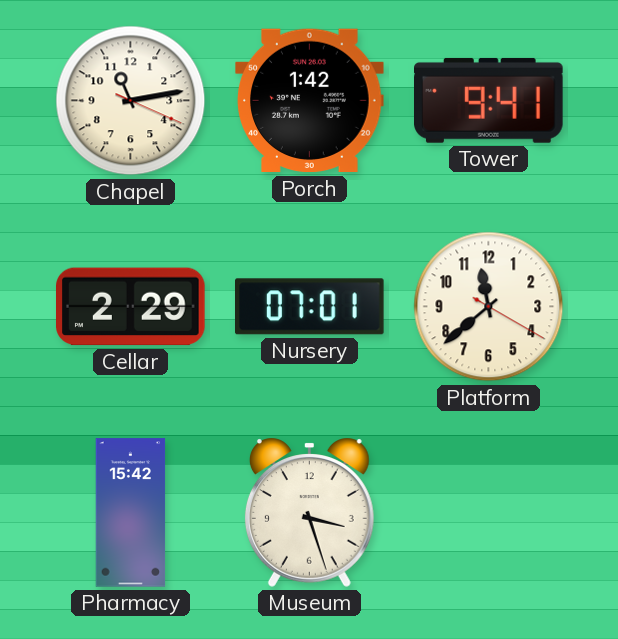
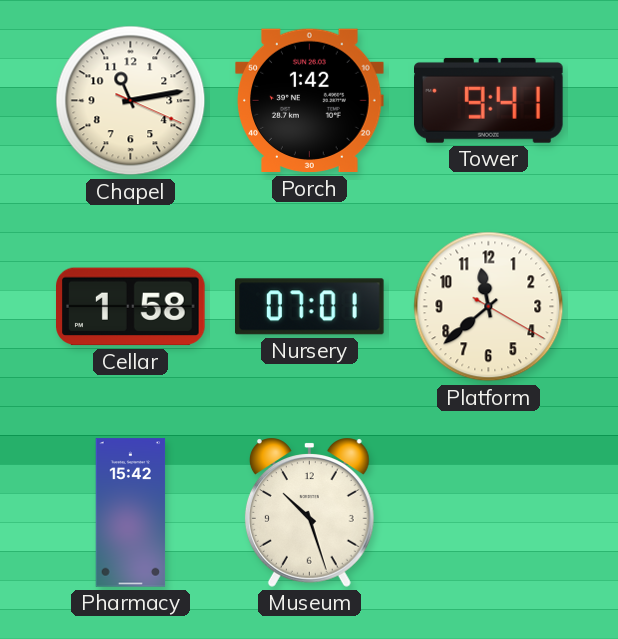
Cellar: 2:29 -> 1:58 (131, 307)
Museum: 3:27 -> 10:27 (309, 512)
